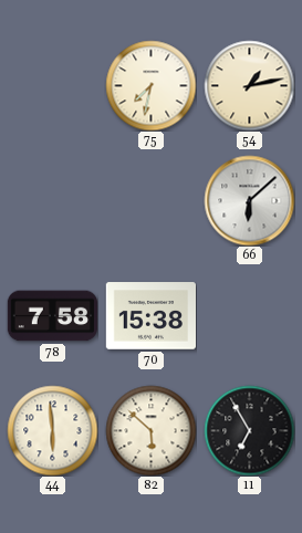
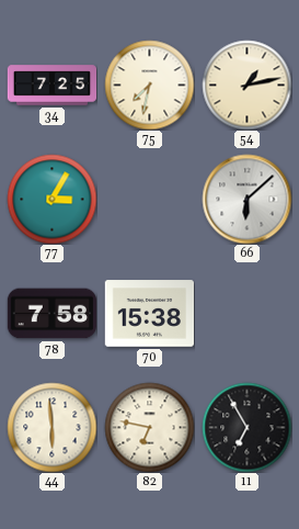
34: none -> 7:25 (51, 86)
77: none -> 3:05 (51, 199)
82: 5:52 -> 6:47 (149, 427)
